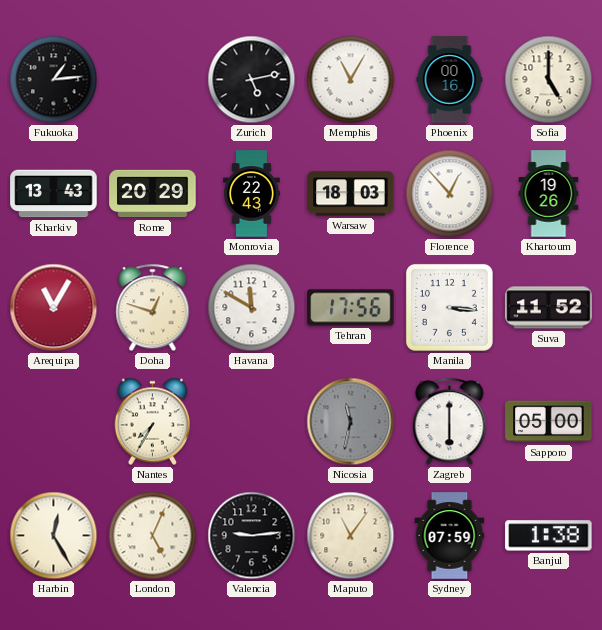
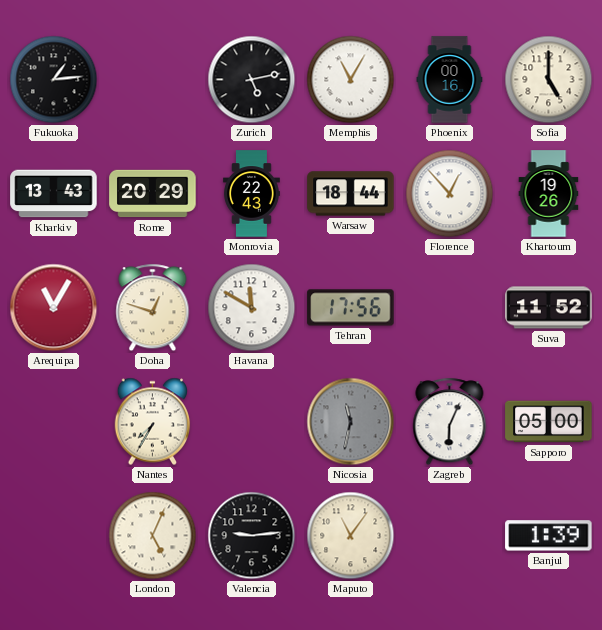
Warsaw: 18:03 -> 18:44 (351, 194)
Manila: 3:16 -> none (449, 307)
Zagreb: 6:00 -> 6:04 (450, 422)
Harbin: 12:25 -> none (54, 536)
Sydney: 07:59 -> none (450, 536)
Banjul: 1:38 -> 1:39 (549, 536)
